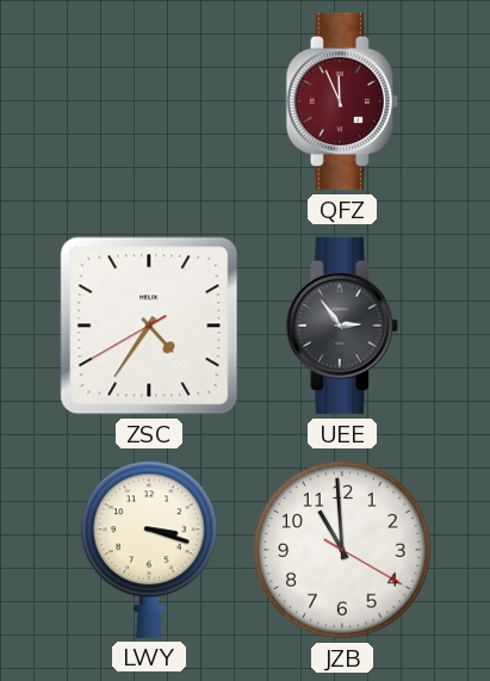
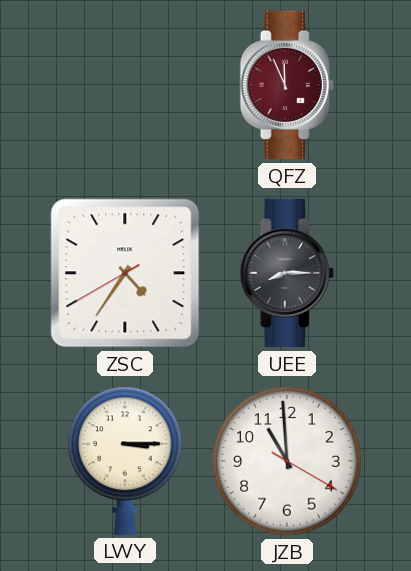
UEE: 2:54 -> 8:15 (287, 273)
LWY: 3:18 -> 3:15 (126, 461)
